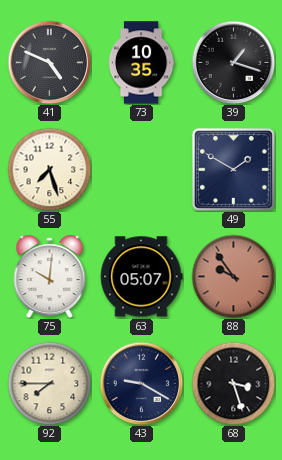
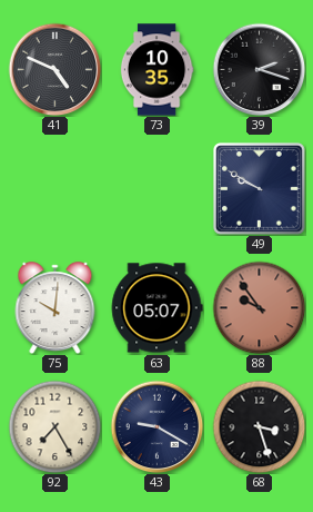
39: 1:18 -> 2:18 (259, 69)
55: 7:27 -> none (49, 169)
49: 1:50 -> 9:50 (259, 188)
92: 7:45 -> 7:25 (54, 426)
